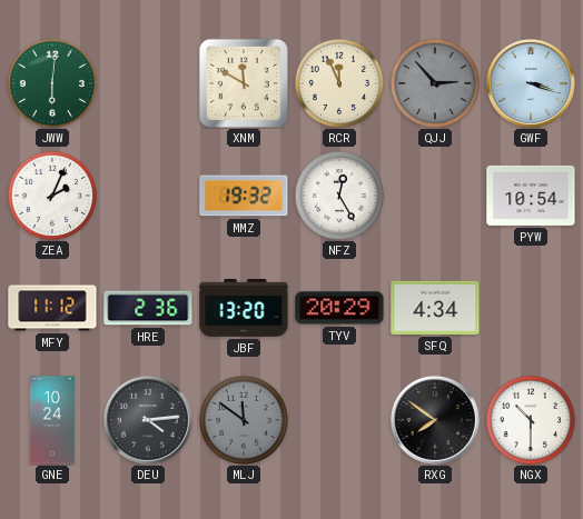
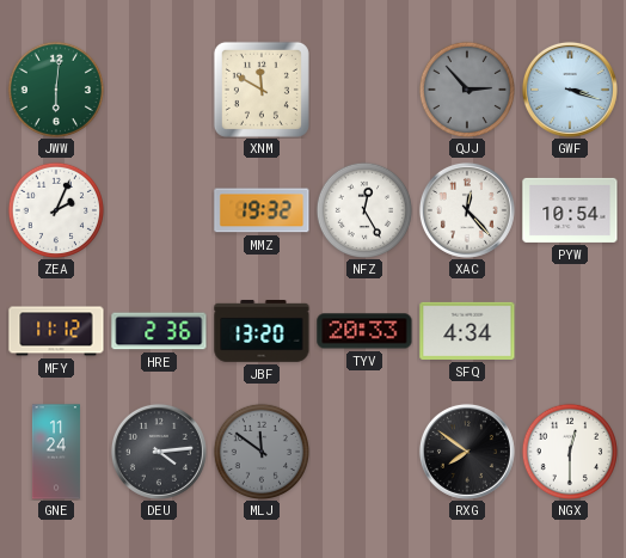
RCR: 11:56 -> none (338, 82)
XAC: none -> 12:23 (467, 210)
TYV: 20:29 -> 20:33 (364, 331)
GNE: 10:24 -> 11:24 (56, 452)
NGX: 10:30 -> 12:30 (569, 450)
